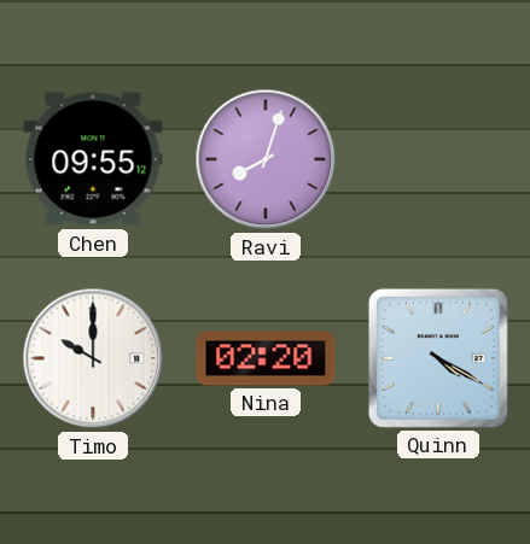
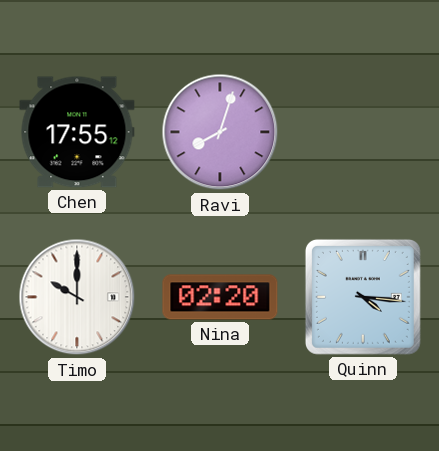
Chen: 09:55 -> 17:55 (77, 132)
Quinn: 4:20 -> 4:16 (363, 297)
